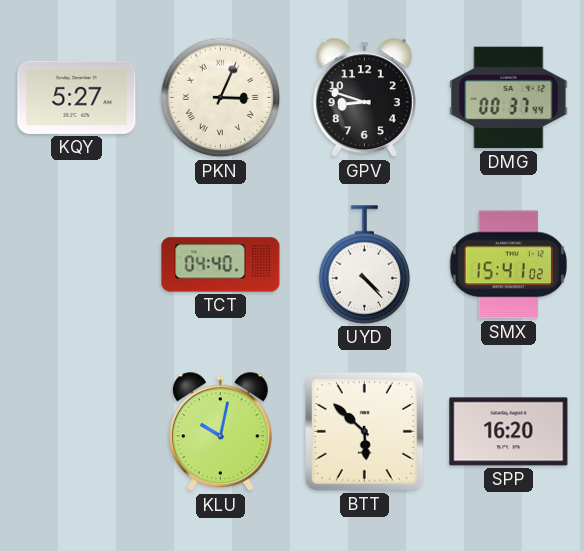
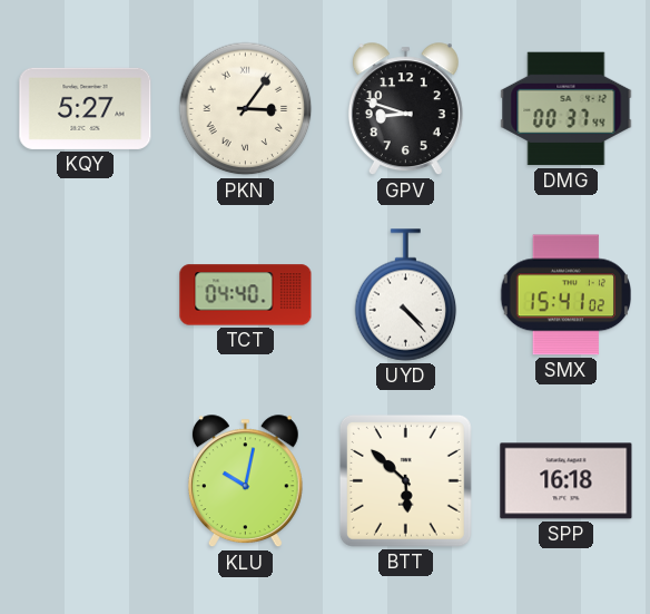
PKN: 3:04 -> 3:06 (246, 109)
SPP: 16:20 -> 16:18 (567, 481)
